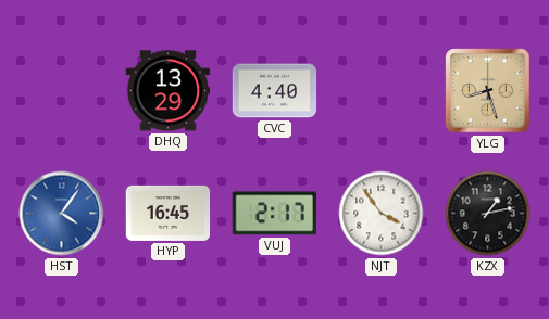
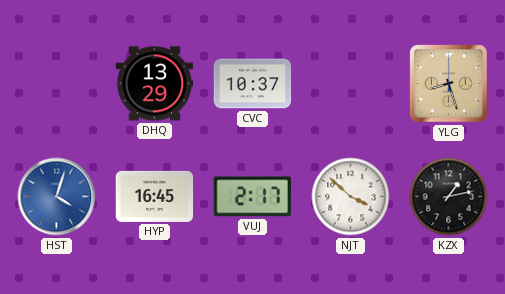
CVC: 4:40 -> 10:37 (253, 84)
HST: 4:06 -> 4:03 (57, 197)
NJT: 3:54 -> 3:52 (351, 197)
